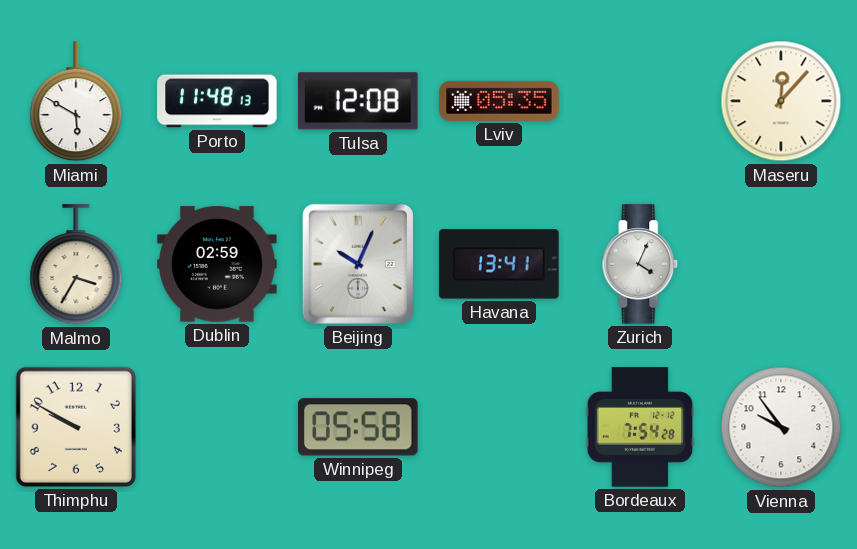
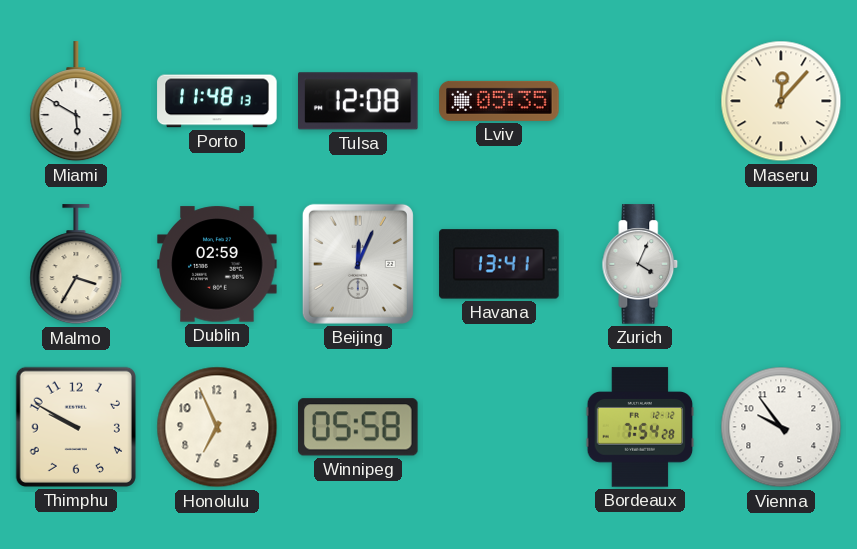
Beijing: 10:04 -> 12:04 (358, 264)
Honolulu: none -> 6:56 (217, 427)
